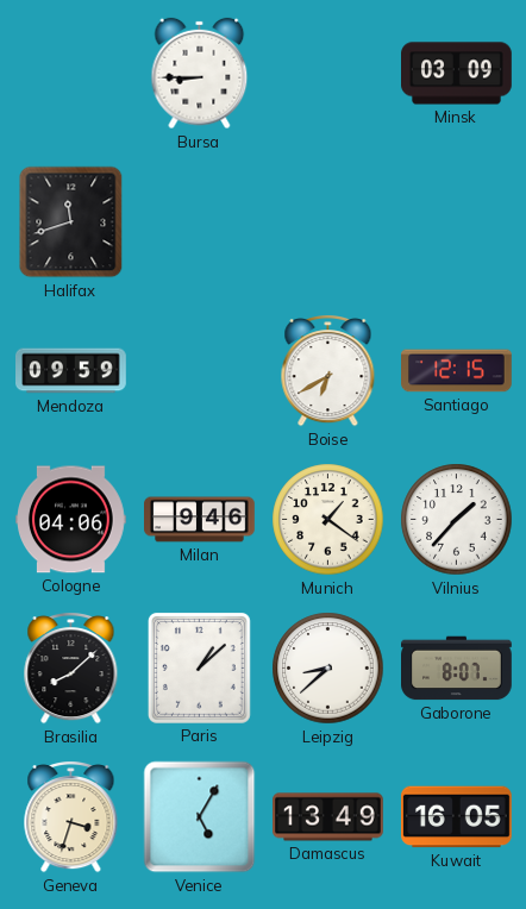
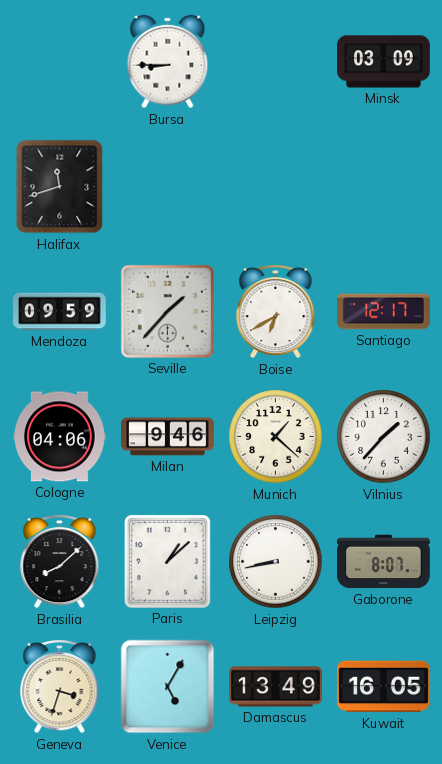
Seville: none -> 1:37 (167, 311)
Santiago: 12:15 -> 12:17 (384, 312)
Munich: 1:21 -> 1:22 (276, 437)
Leipzig: 8:38 -> 8:43 (276, 562)
